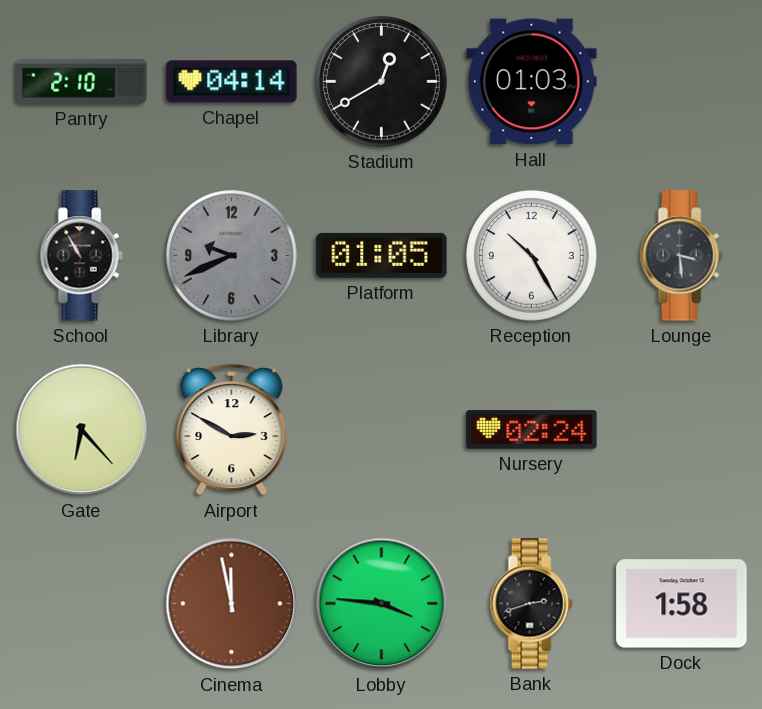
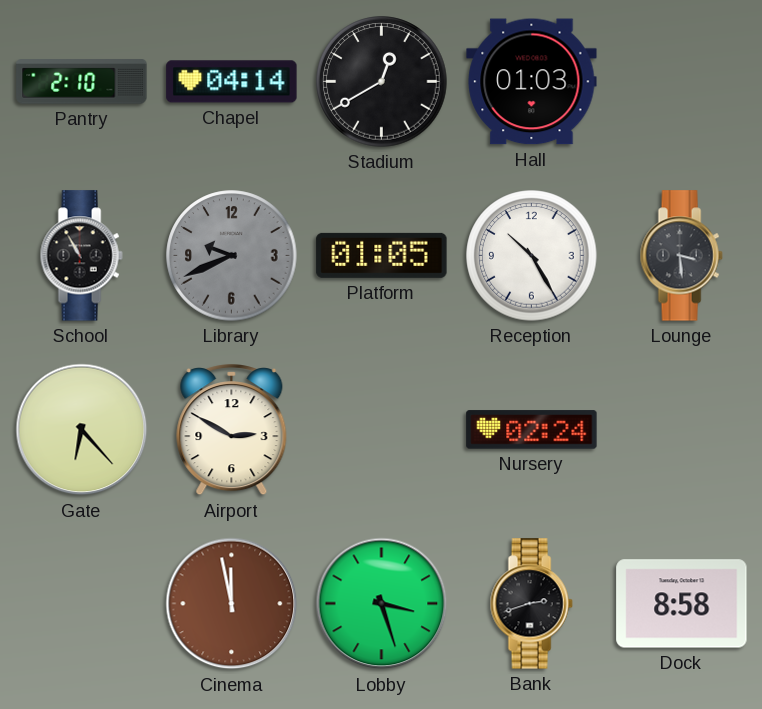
Lobby: 3:46 -> 3:27 (382, 604)
Dock: 1:58 -> 8:58 (682, 604)
